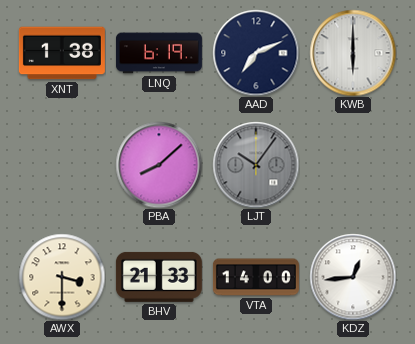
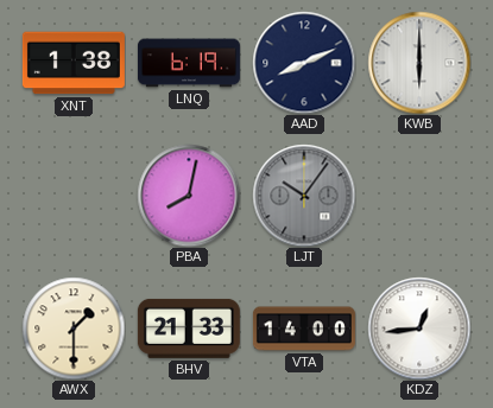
AAD: 7:11 -> 8:11 (304, 63)
PBA: 8:08 -> 8:02 (189, 196)
AWX: 3:30 -> 1:30 (74, 329)
